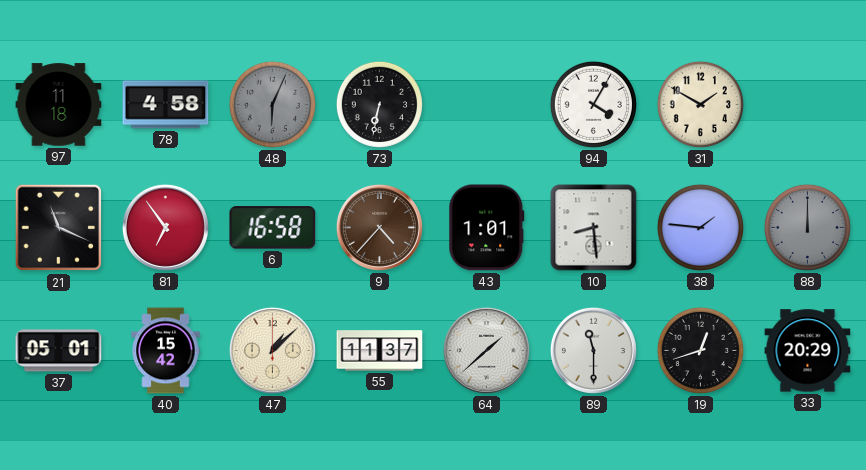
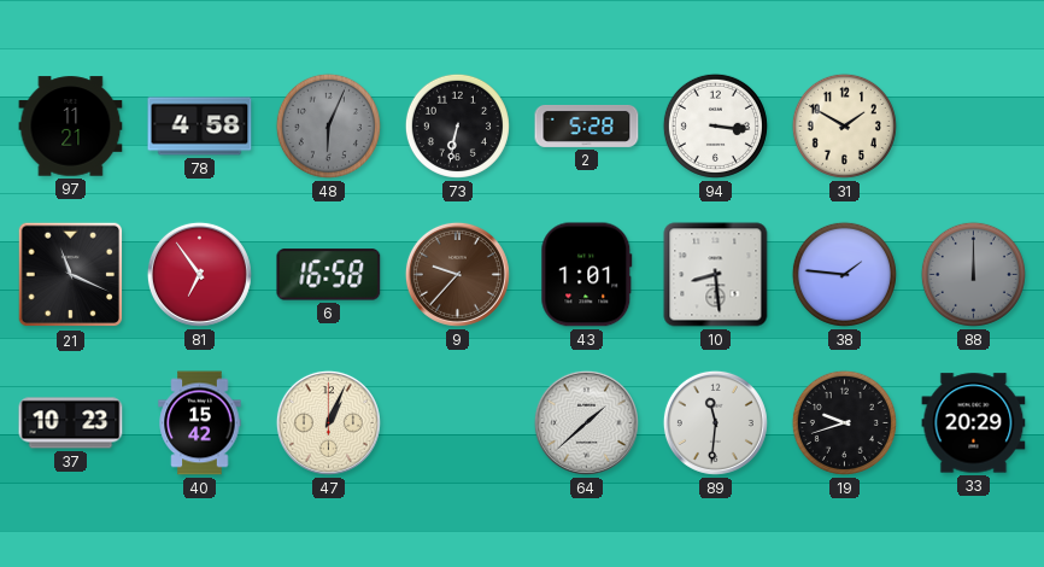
97: 11:18 -> 11:21 (71, 127)
2: none -> 5:28 (587, 125)
94: 4:05 -> 3:16 (715, 125)
9: 4:37 -> 9:37 (457, 274)
37: 05:01 -> 10:23 (71, 423)
47: 1:08 -> 1:04 (328, 422)
55: 11:37 -> none (380, 351)
89: 11:30 -> 11:31 (715, 422)
19: 12:42 -> 9:42 (844, 422)
